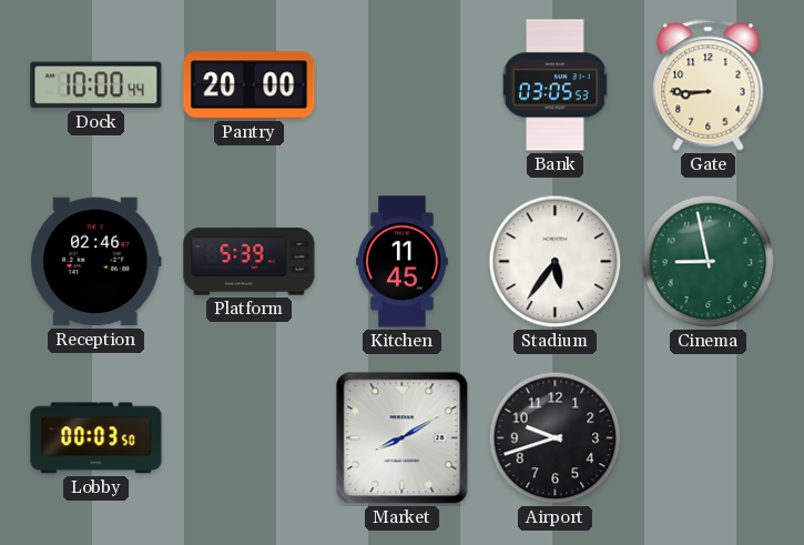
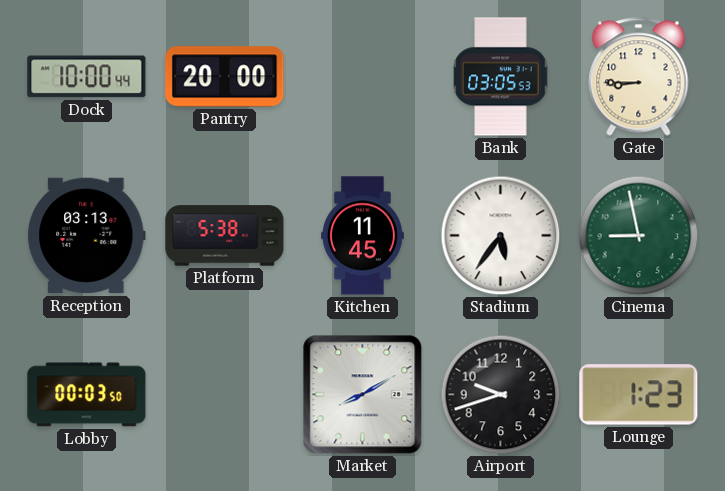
Reception: 02:46 -> 03:13 (87, 236)
Platform: 5:39 -> 5:38 (225, 236)
Lounge: none -> 1:23 (639, 395)
